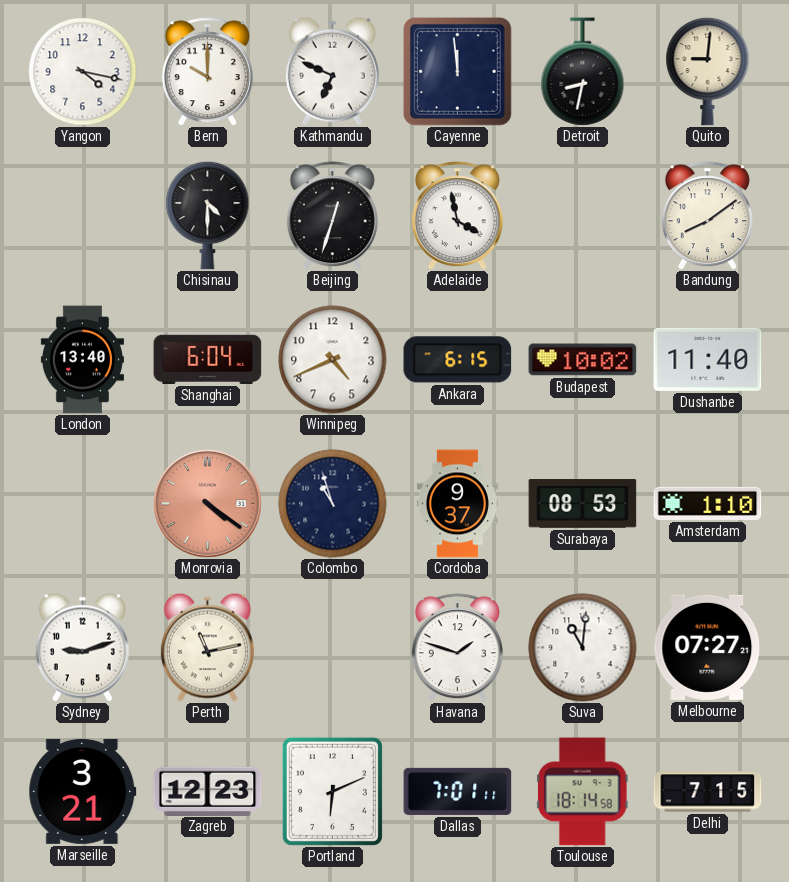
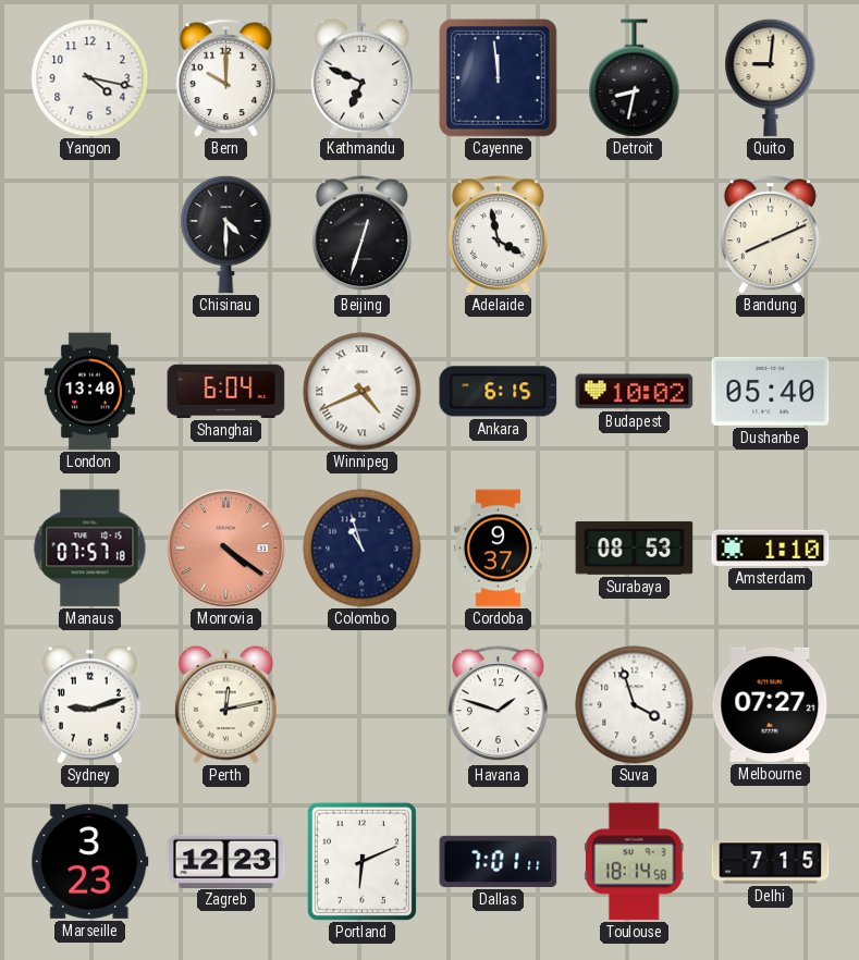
Bandung: 8:09 -> 8:11 (770, 235)
Winnipeg numerals: Arabic -> Roman (363, 392)
Dushanbe: 11:40 -> 05:40 (771, 391)
Manaus: none -> 07:57 (90, 549)
Perth: 11:13 -> 12:13 (225, 704)
Suva: 11:01 -> 3:57 (635, 705)
Marseille: 3:21 -> 3:23 (90, 861)
